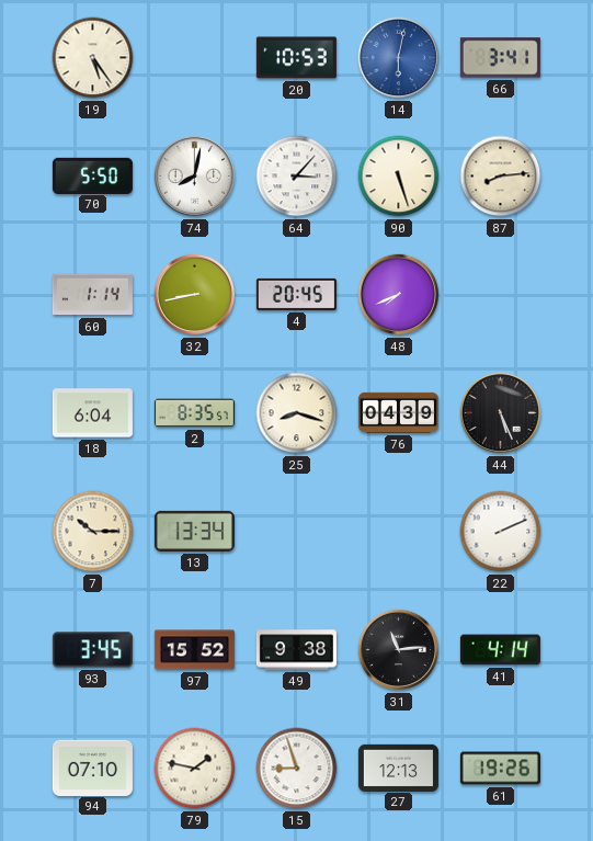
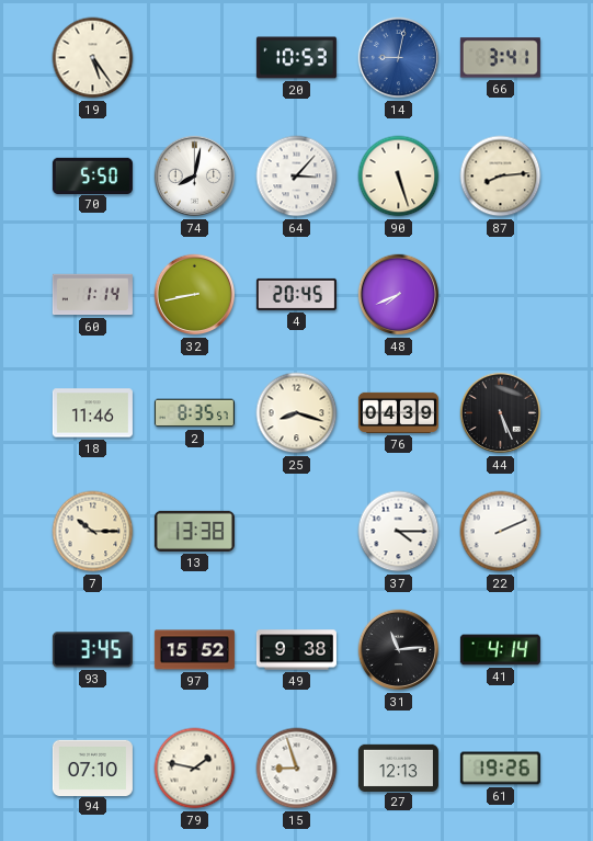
14: 6:02 -> 9:02 (399, 58)
18: 6:04 -> 11:46 (92, 413)
13: 13:34 -> 13:38 (194, 531)
37: none -> 4:15 (399, 532)
